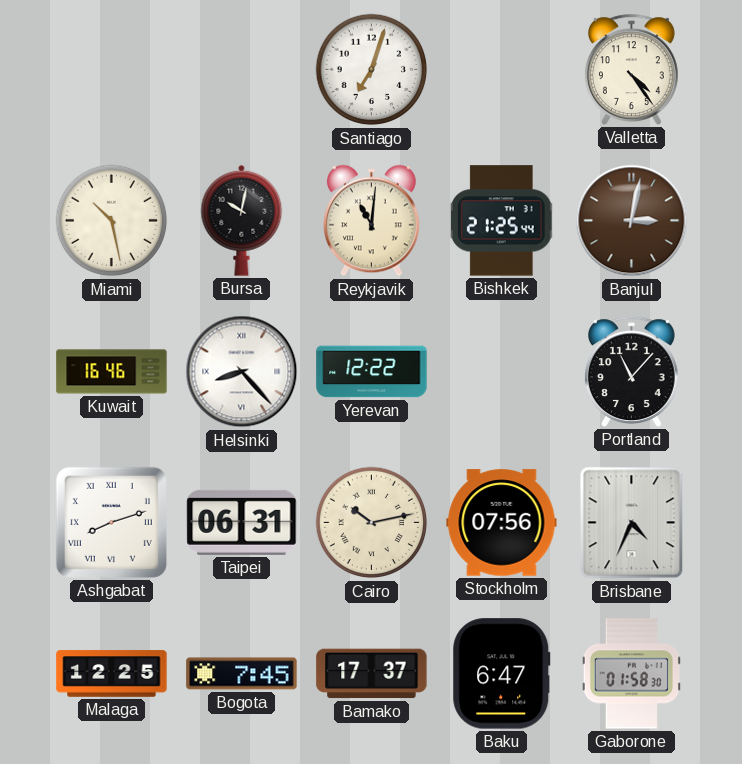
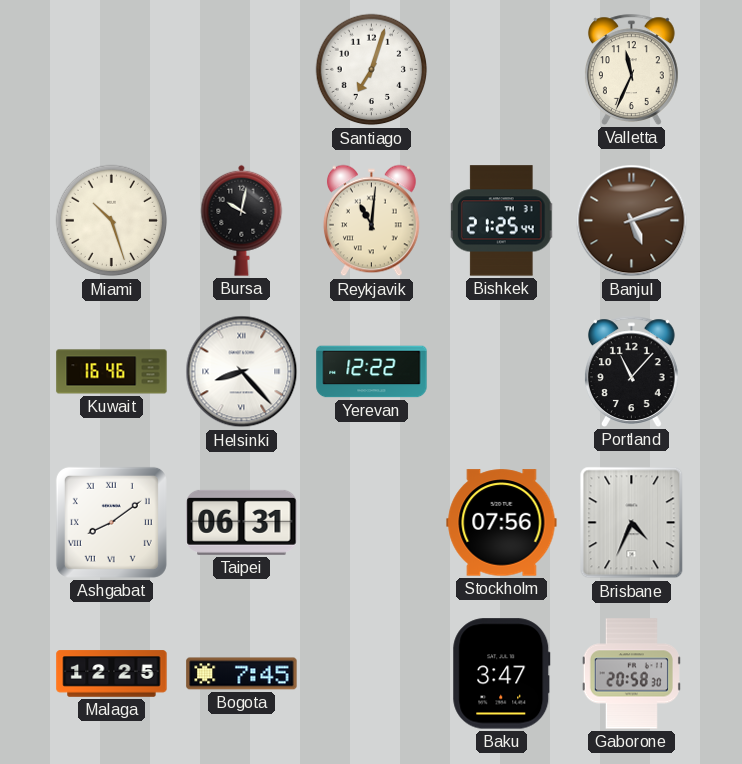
Valletta: 4:24 -> 11:34 (631, 69)
Miami: 10:28 -> 10:27 (112, 221)
Banjul: 3:02 -> 5:12 (632, 221)
Ashgabat: 8:12 -> 8:09 (111, 522)
Cairo: 10:13 -> none (372, 523)
Bamako: 17:37 -> none (372, 674)
Baku: 6:47 -> 3:47 (502, 674)
Gaborone: 01:58 -> 20:58 (631, 674)
